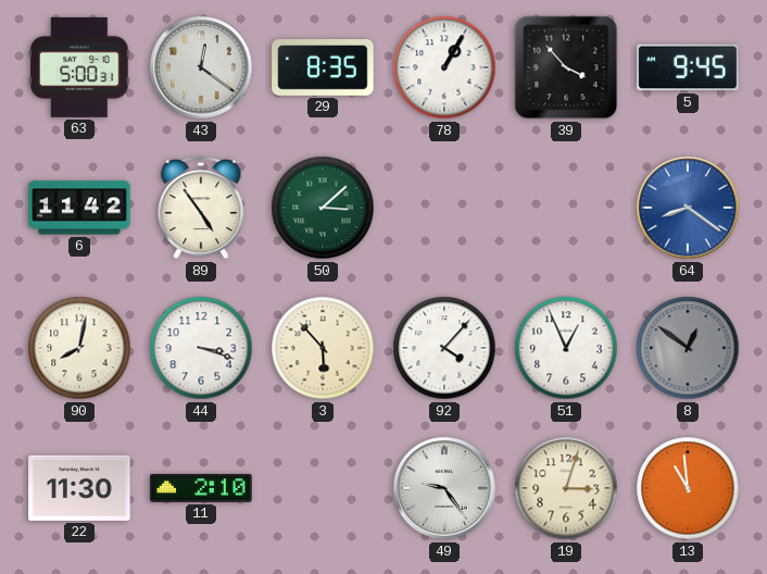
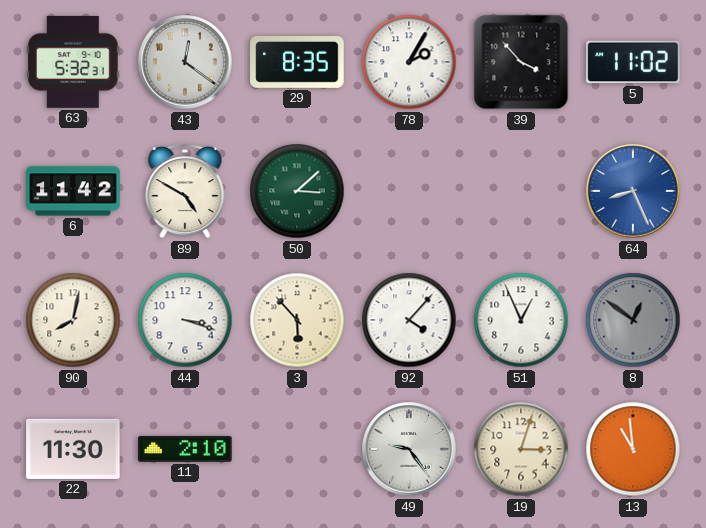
63: 5:00 -> 5:32 (73, 62)
78: 1:05 -> 2:05 (409, 62)
5: 9:45 -> 11:02 (633, 62)
89: 4:54 -> 4:50 (185, 191)
64: 8:21 -> 8:26 (633, 191)
